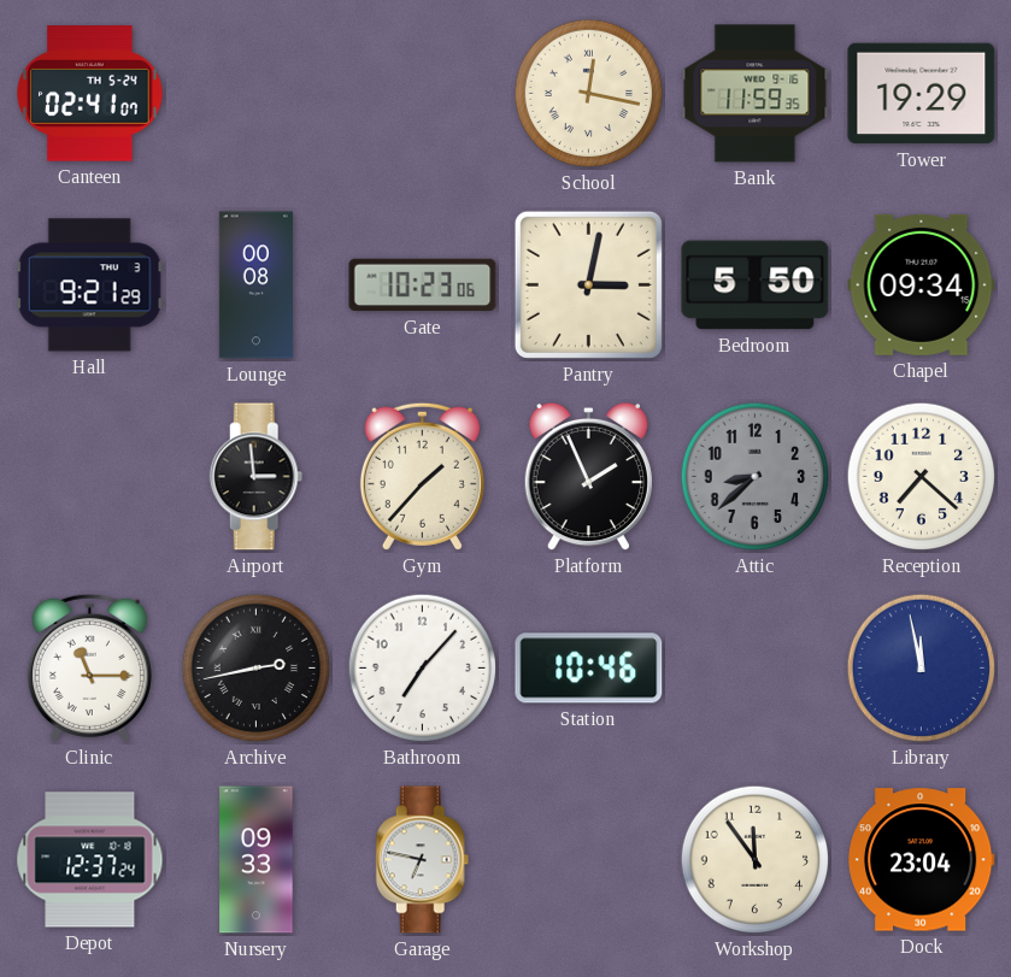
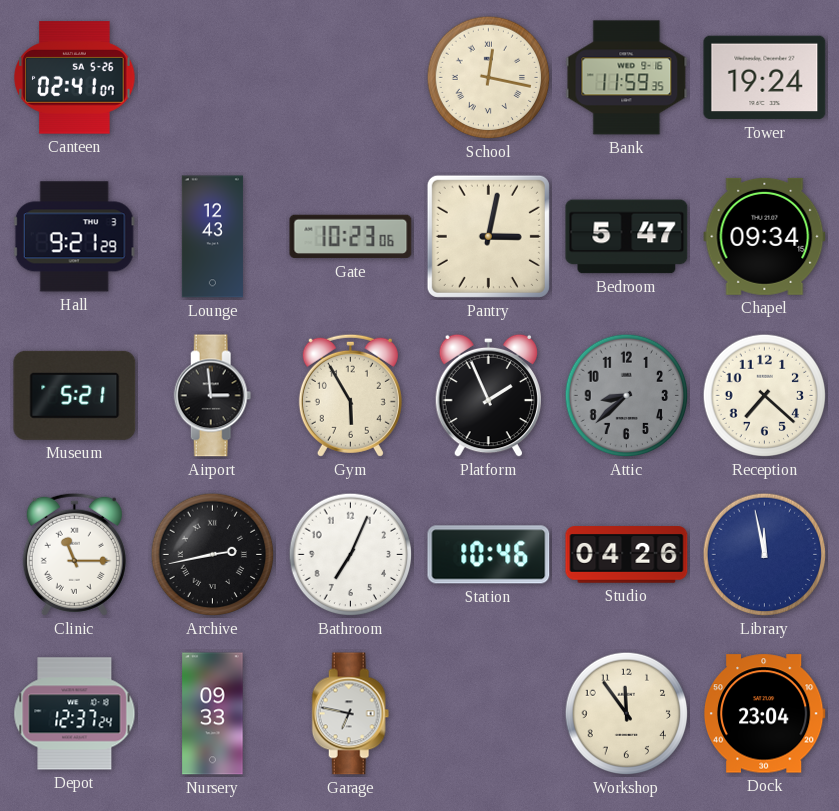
Canteen date: TH 5-24 -> SA 5-26 (75, 78)
Tower: 19:29 -> 19:24 (765, 78)
Lounge: 00:08 -> 12:43 (212, 237)
Bedroom: 5:50 -> 5:47 (627, 237)
Museum: none -> 5:21 (75, 395)
Gym: 1:37 -> 5:55 (350, 395)
Bathroom: 7:07 -> 7:04 (351, 555)
Studio: none -> 04:26 (627, 555)
